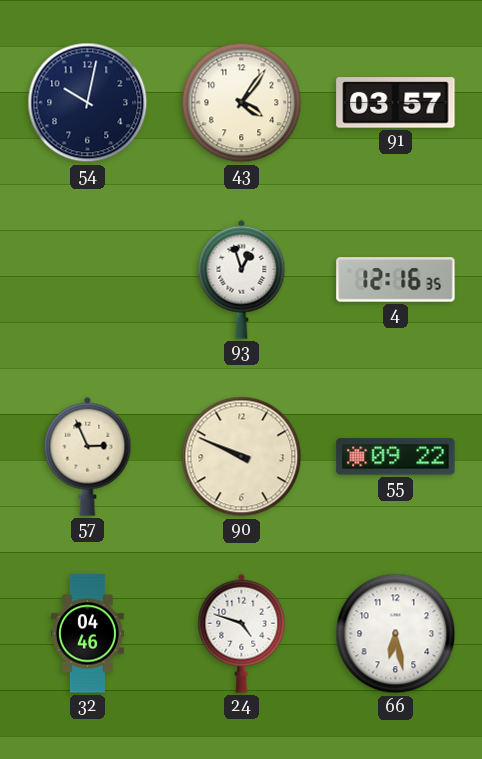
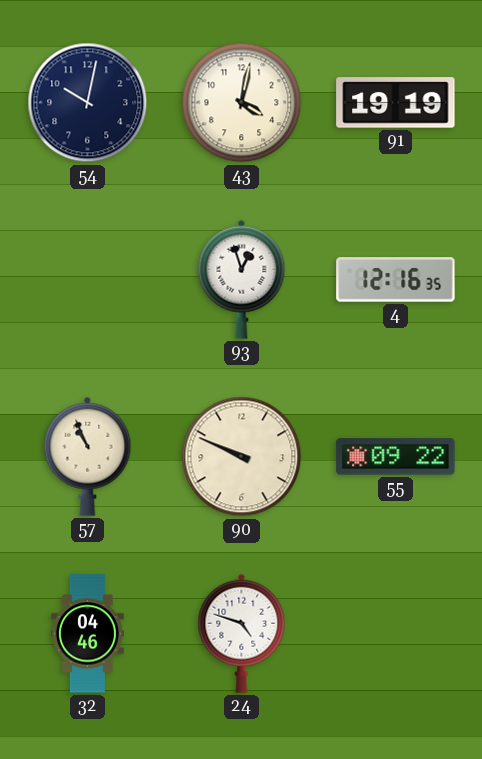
43: 4:06 -> 4:02 (242, 103)
91: 03:57 -> 19:19 (396, 103)
57: 2:56 -> 10:56 (88, 456)
66: 6:28 -> none (396, 634)
